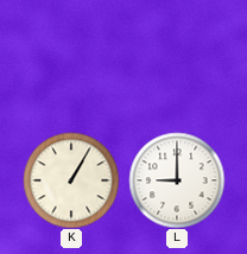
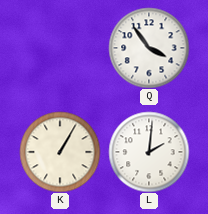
Q: none -> 3:54 (149, 48)
L: 9:00 -> 2:01 (149, 152)
